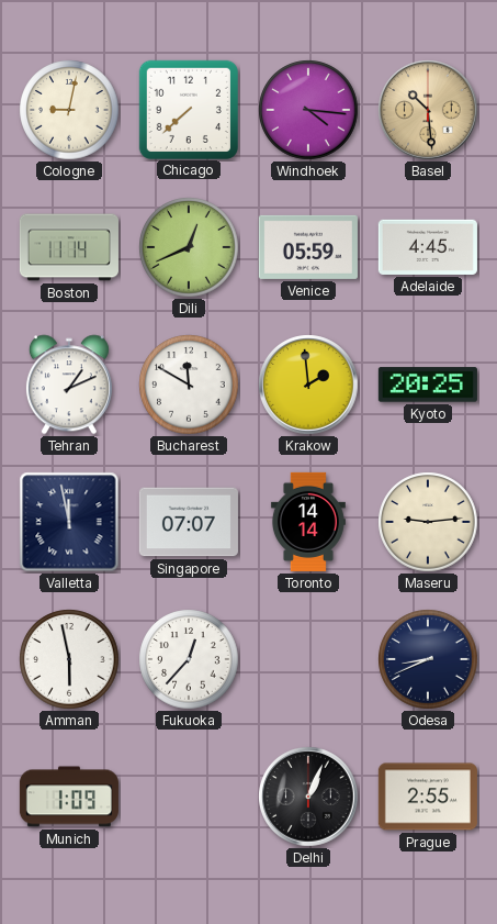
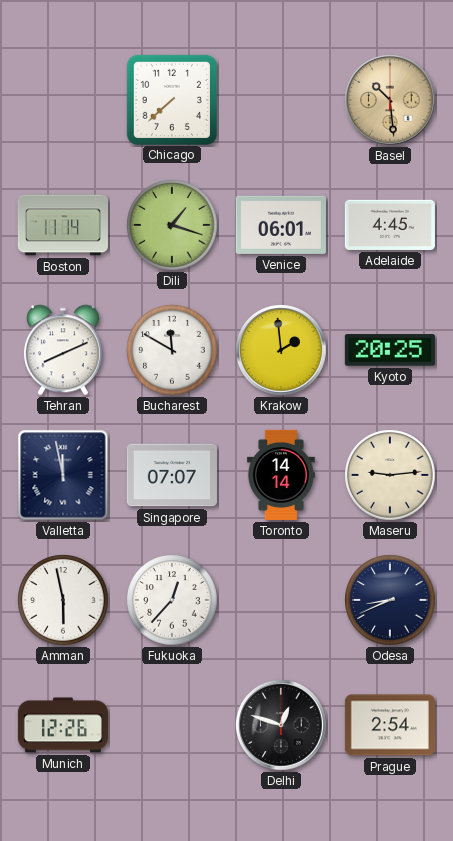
Cologne: 9:02 -> none (69, 110)
Windhoek: 4:16 -> none (308, 110)
Dili: 12:41 -> 1:18 (172, 225)
Venice: 05:59 -> 06:01 (281, 225)
Tehran: 1:11 -> 8:11 (63, 350)
Munich: 1:09 -> 12:26 (63, 725)
Delhi: 1:04 -> 12:48 (281, 725)
Prague: 2:55 -> 2:54 (390, 725)
